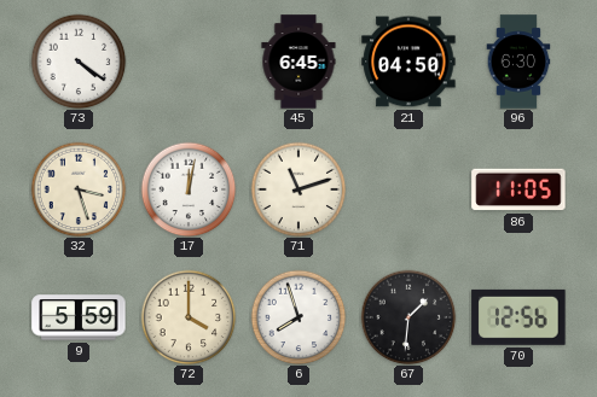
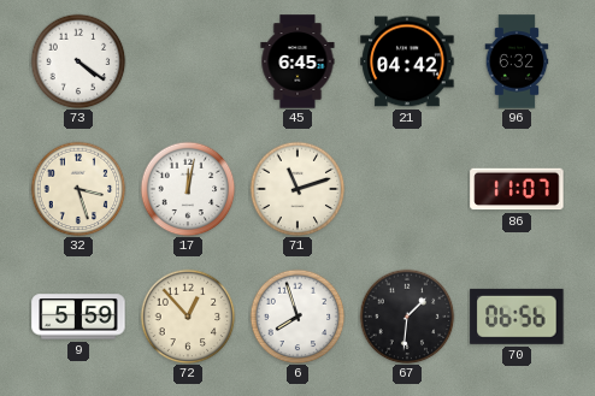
21: 04:50 -> 04:42 (407, 61)
96: 6:30 -> 6:32 (517, 61)
86: 11:05 -> 11:07 (517, 189)
72: 4:00 -> 12:53 (188, 317)
70: 12:56 -> 06:56 (517, 317)
